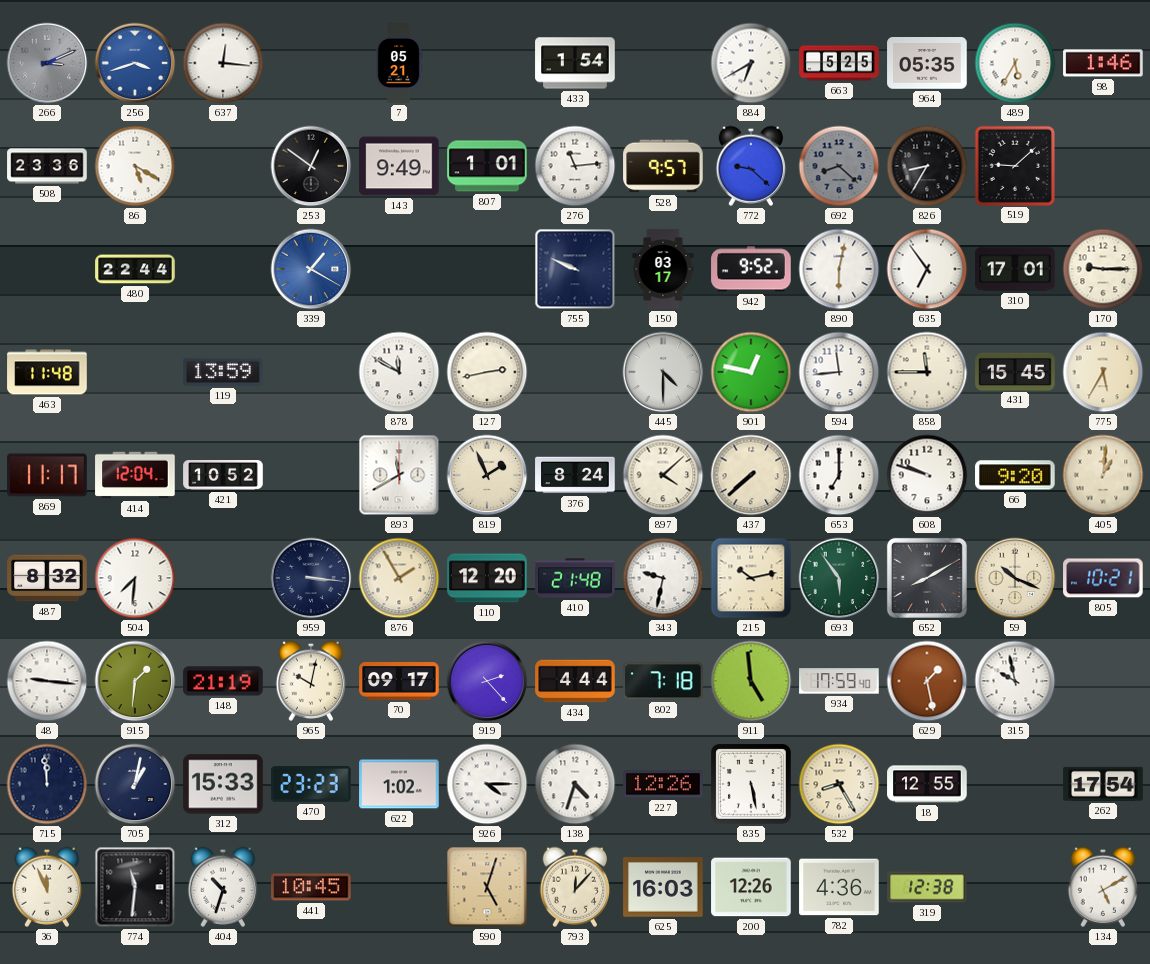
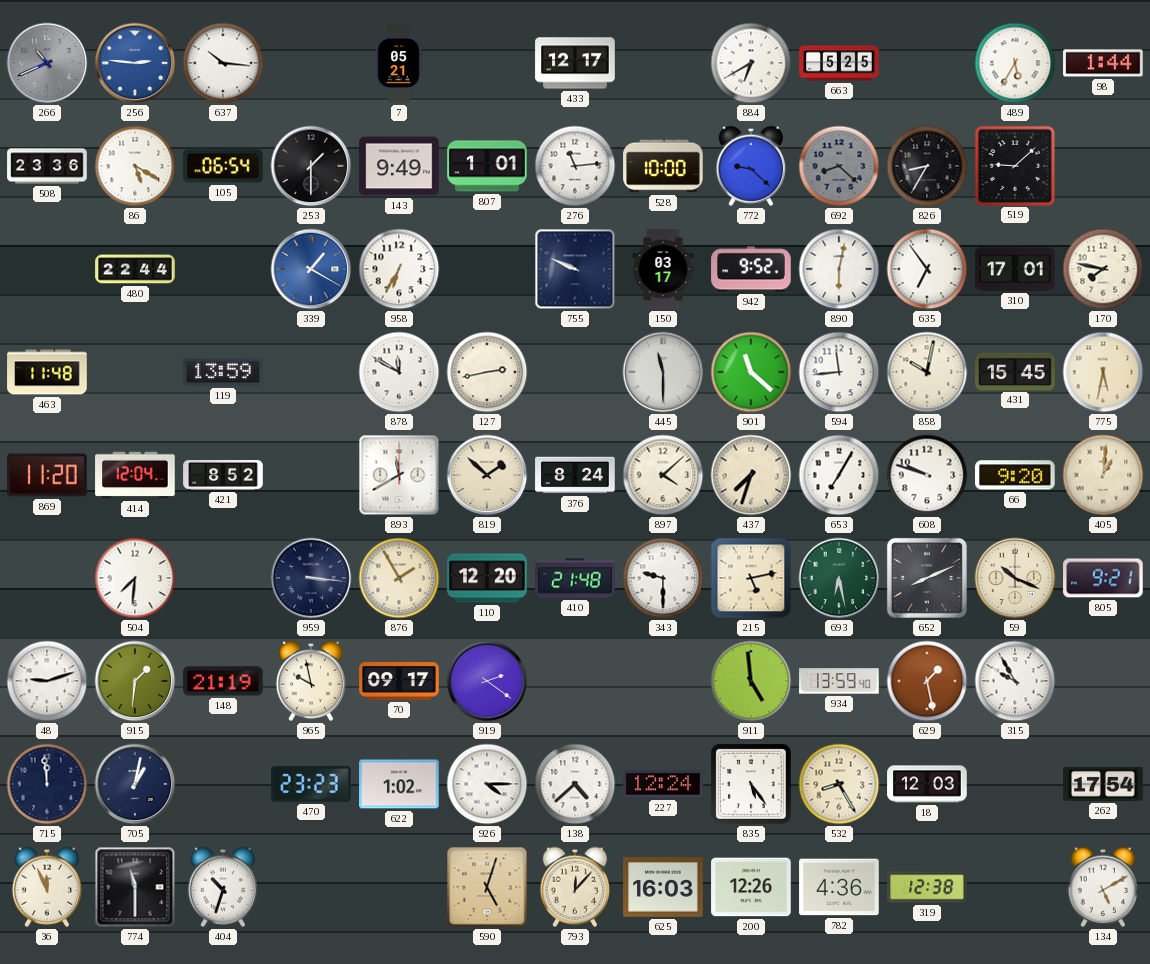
266: 3:11 -> 10:41 (47, 63)
256: 3:42 -> 2:46 (135, 63)
637: 12:16 -> 10:16 (223, 63)
433: 1:54 -> 12:17 (575, 63)
964: 05:35 -> none (927, 63)
98: 1:46 -> 1:44 (1103, 63)
105: none -> 06:54 (223, 166)
253: 12:51 -> 1:30 (311, 166)
528: 9:57 -> 10:00 (663, 166)
958: none -> 6:35 (399, 269)
170: 9:15 -> 7:47 (1103, 269)
445: 4:30 -> 11:30 (663, 372)
901: 12:47 -> 11:22 (751, 372)
858: 11:45 -> 10:02 (927, 372)
775: 5:35 -> 5:32 (1103, 372)
869: 11:17 -> 11:20 (47, 475)
421: 10:52 -> 8:52 (223, 476)
819: 1:56 -> 1:52 (487, 475)
437: 7:38 -> 7:33 (751, 475)
653: 7:00 -> 7:05 (839, 475)
487: 8:32 -> none (47, 578)
343: 9:32 -> 9:30 (663, 578)
215: 10:13 -> 5:13 (751, 578)
693: 5:54 -> 6:28 (839, 578)
652: 8:10 -> 8:11 (927, 578)
805: 10:21 -> 9:21 (1103, 578)
48: 9:16 -> 9:12 (47, 681)
965: 10:02 -> 9:58 (311, 681)
919: 2:23 -> 2:21 (487, 681)
434: 4:44 -> none (575, 681)
802: 7:18 -> none (663, 681)
934: 17:59 -> 13:59 (839, 681)
315: 9:58 -> 9:55 (1015, 681)
312: 15:33 -> none (223, 784)
138: 4:33 -> 4:38 (575, 784)
227: 12:26 -> 12:24 (663, 784)
835: 5:28 -> 5:24 (752, 785)
18: 12:55 -> 12:03 (927, 784)
774: 11:31 -> 11:30 (135, 887)
441: 10:45 -> none (311, 887)
